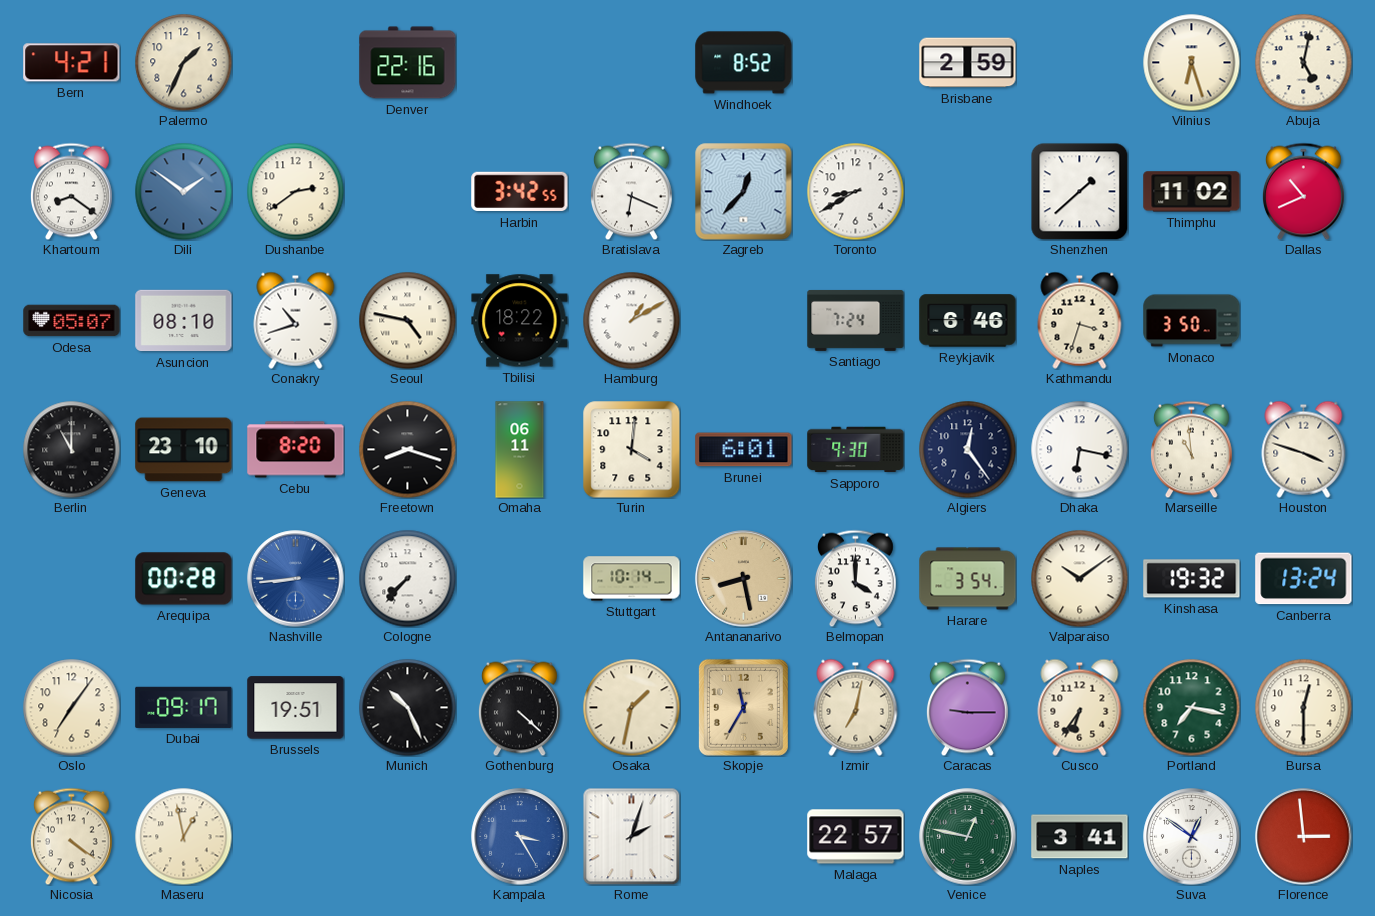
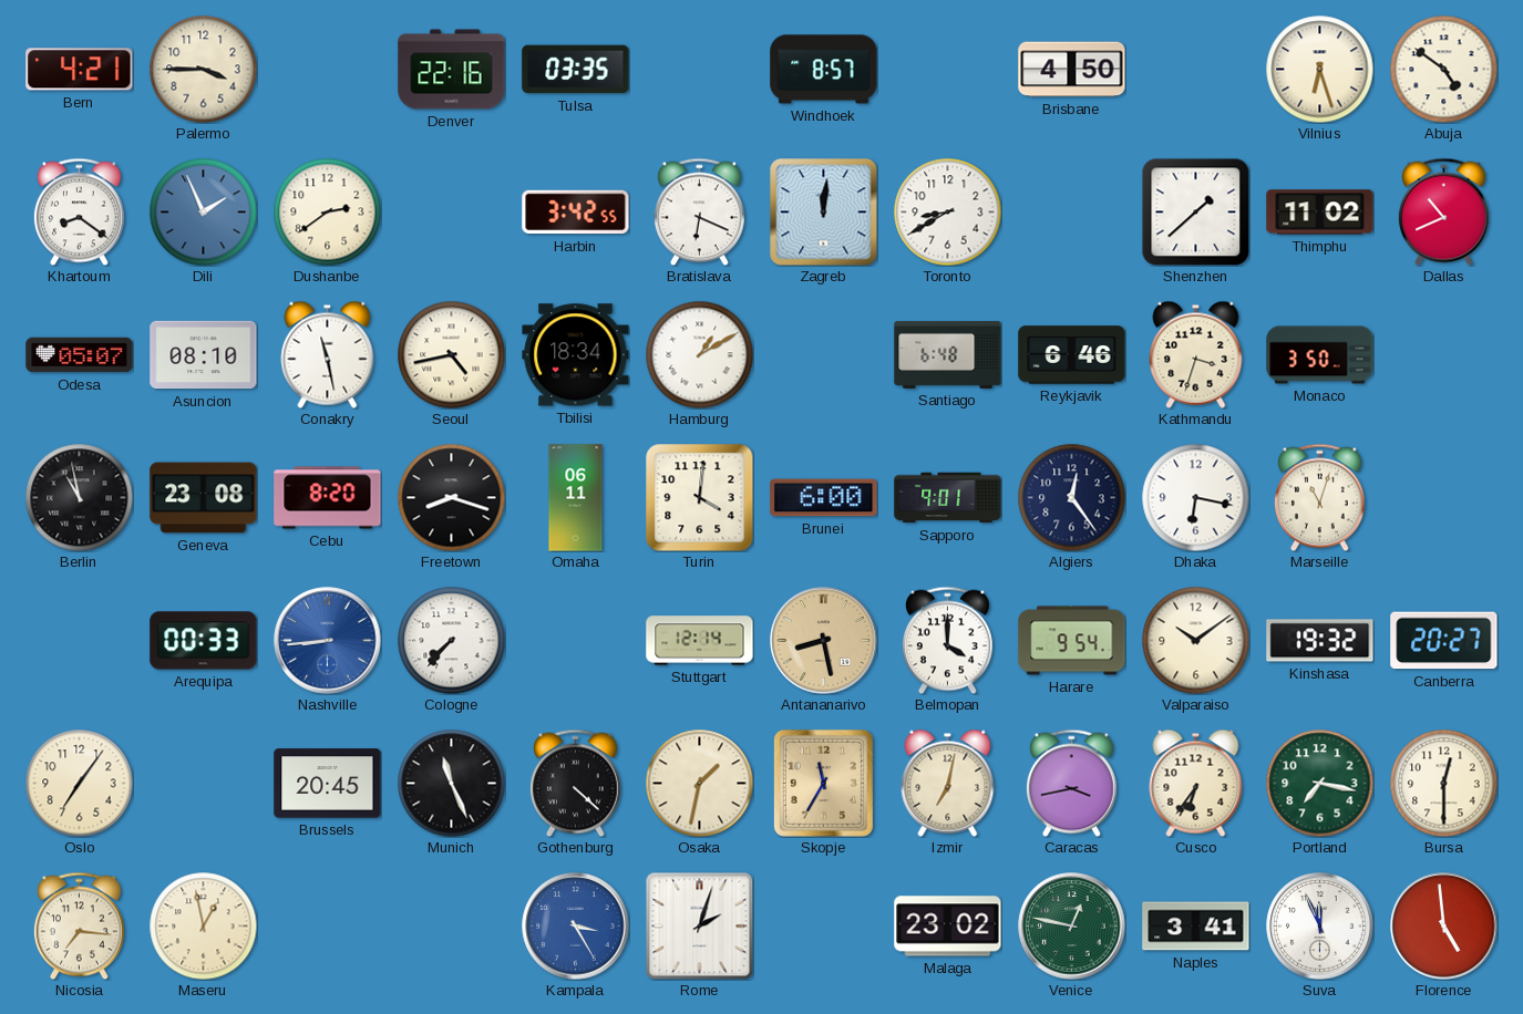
Palermo: 1:34 -> 3:45 (203, 69)
Tulsa: none -> 03:35 (576, 70)
Windhoek: 8:52 -> 8:57 (824, 70)
Brisbane: 2:59 -> 4:50 (1072, 70)
Abuja: 5:02 -> 4:51 (1443, 69)
Dili: 1:51 -> 1:56 (203, 211)
Zagreb: 12:37 -> 12:01 (824, 213)
Conakry: 10:42 -> 11:28 (328, 354)
Seoul: 4:47 -> 4:43 (451, 354)
Tbilisi: 18:22 -> 18:34 (576, 355)
Santiago: 7:24 -> 6:48 (948, 354)
Berlin: 11:00 -> 10:58 (79, 497)
Geneva: 23:10 -> 23:08 (204, 498)
Brunei: 6:01 -> 6:00 (824, 498)
Sapporo: 9:30 -> 9:01 (948, 498)
Marseille: 10:59 -> 11:03 (1319, 497)
Houston: 3:48 -> none (1304, 449)
Arequipa: 00:28 -> 00:33 (204, 641)
Stuttgart: 10:14 -> 12:14 (700, 641)
Harare: 3:54 -> 9:54 (1072, 641)
Canberra: 13:24 -> 20:27 (1444, 641)
Dubai: 09:17 -> none (184, 707)
Brussels: 19:51 -> 20:45 (328, 784)
Munich: 10:26 -> 11:26 (451, 783)
Caracas: 9:15 -> 3:43 (1071, 783)
Nicosia: 4:21 -> 7:16 (79, 925)
Malaga: 22:57 -> 23:02 (948, 927)
Suva: 12:51 -> 11:56 (1320, 927)
Florence: 2:59 -> 4:59 (1444, 927)
